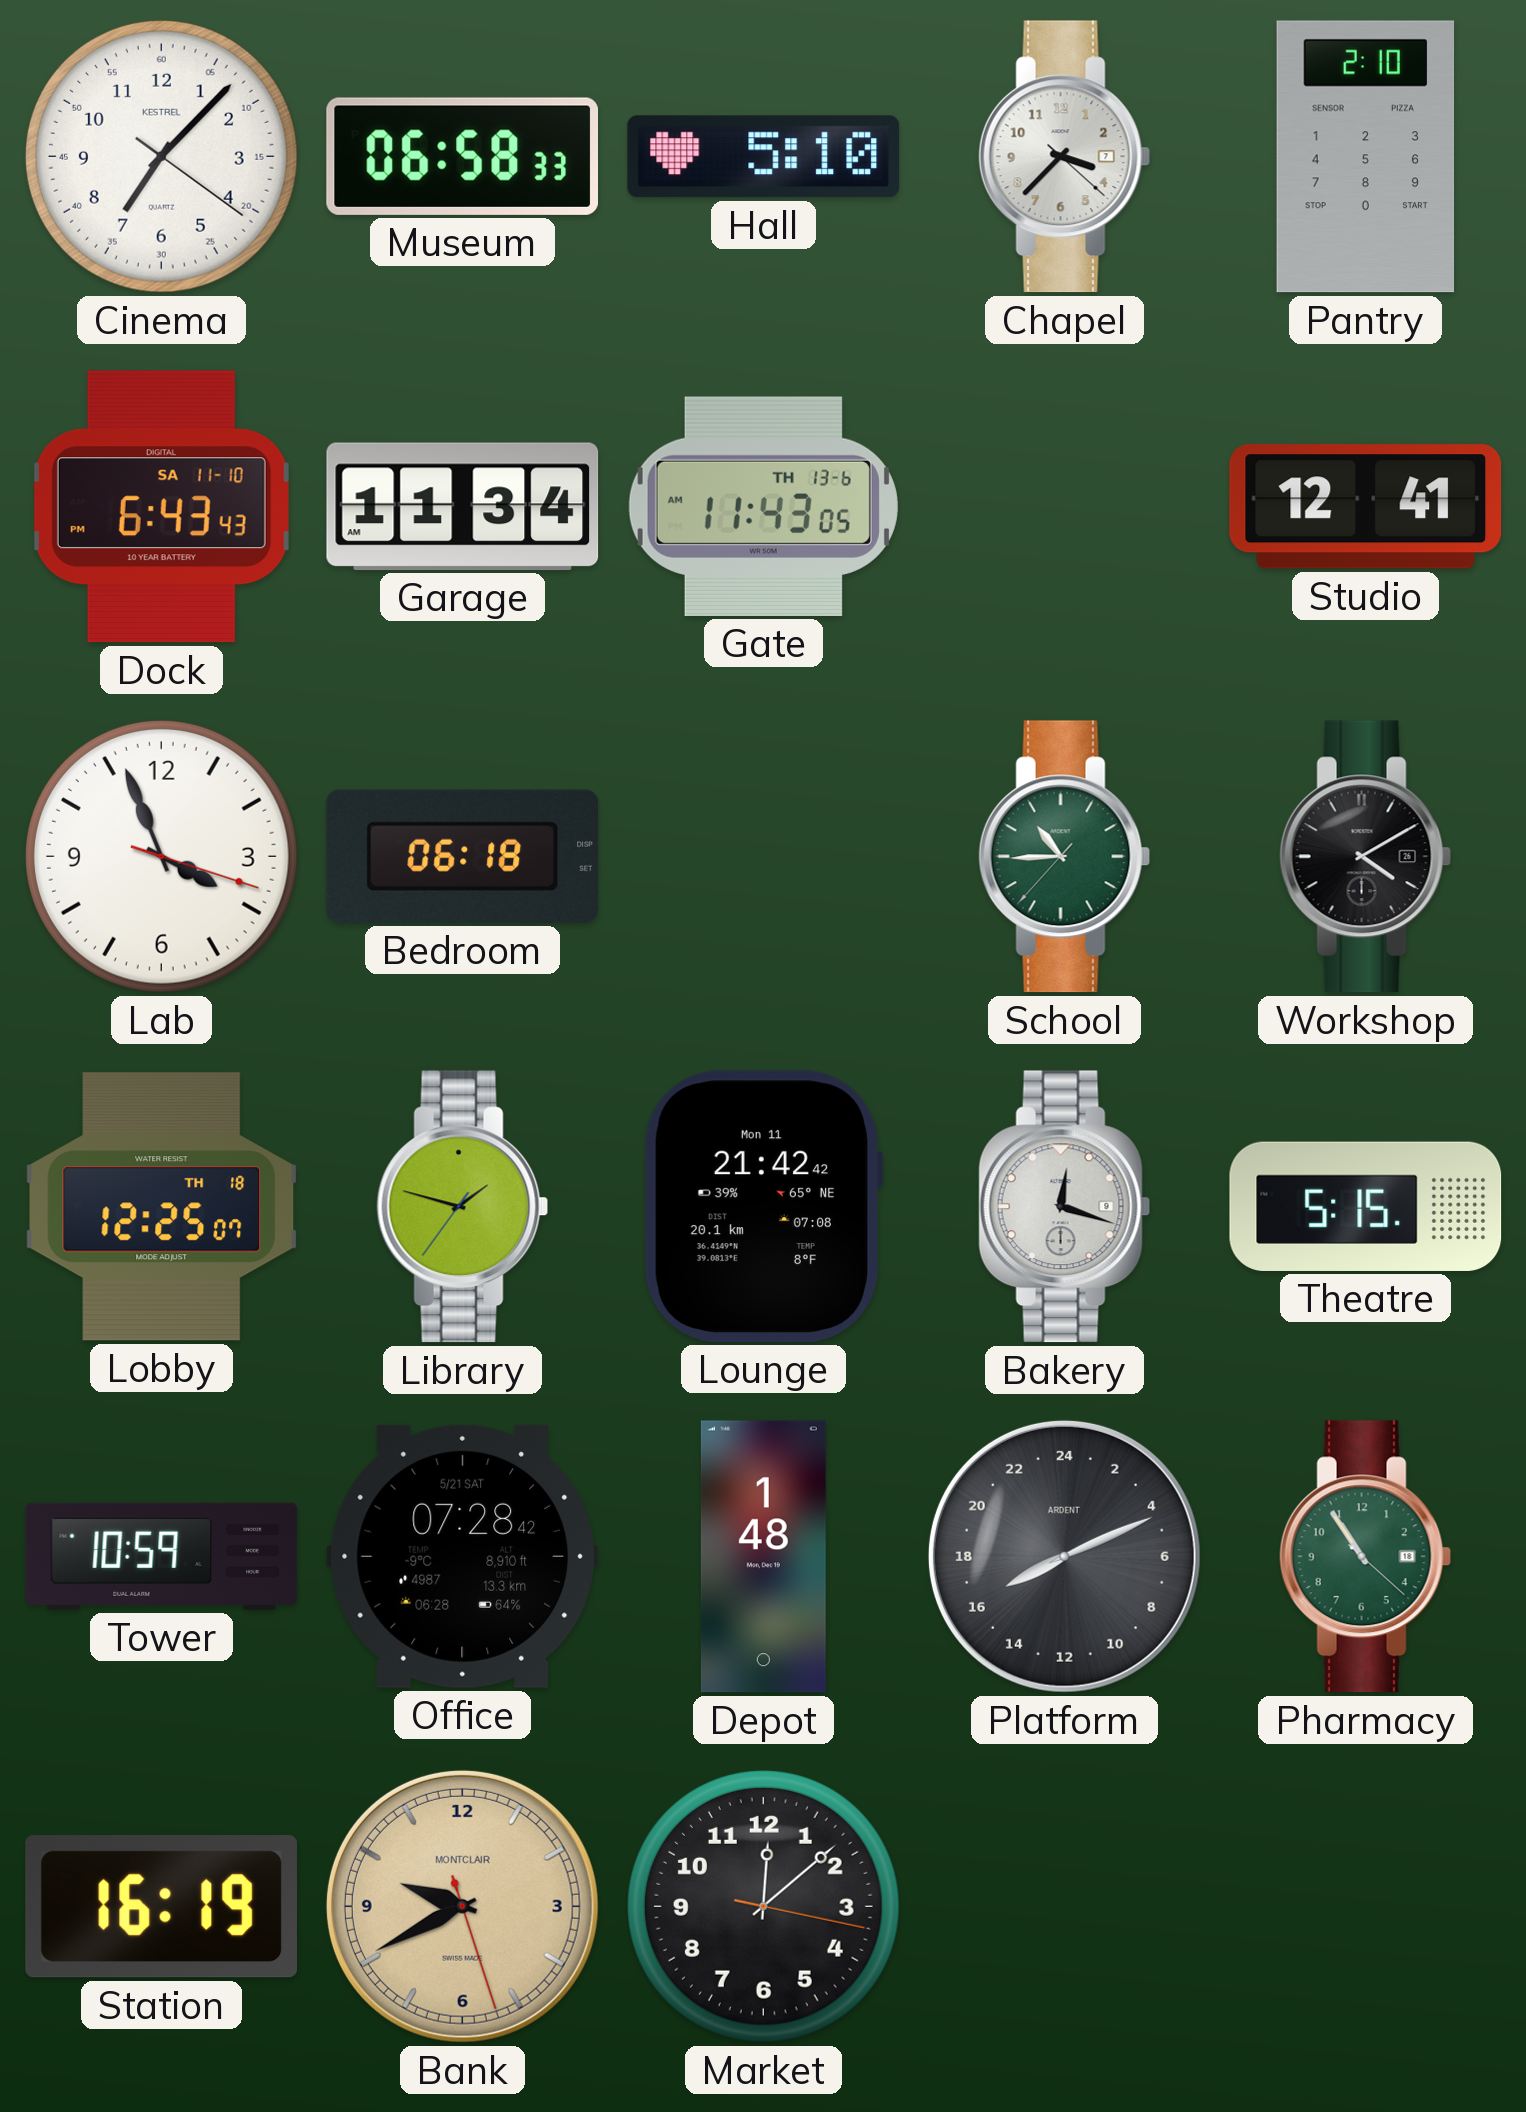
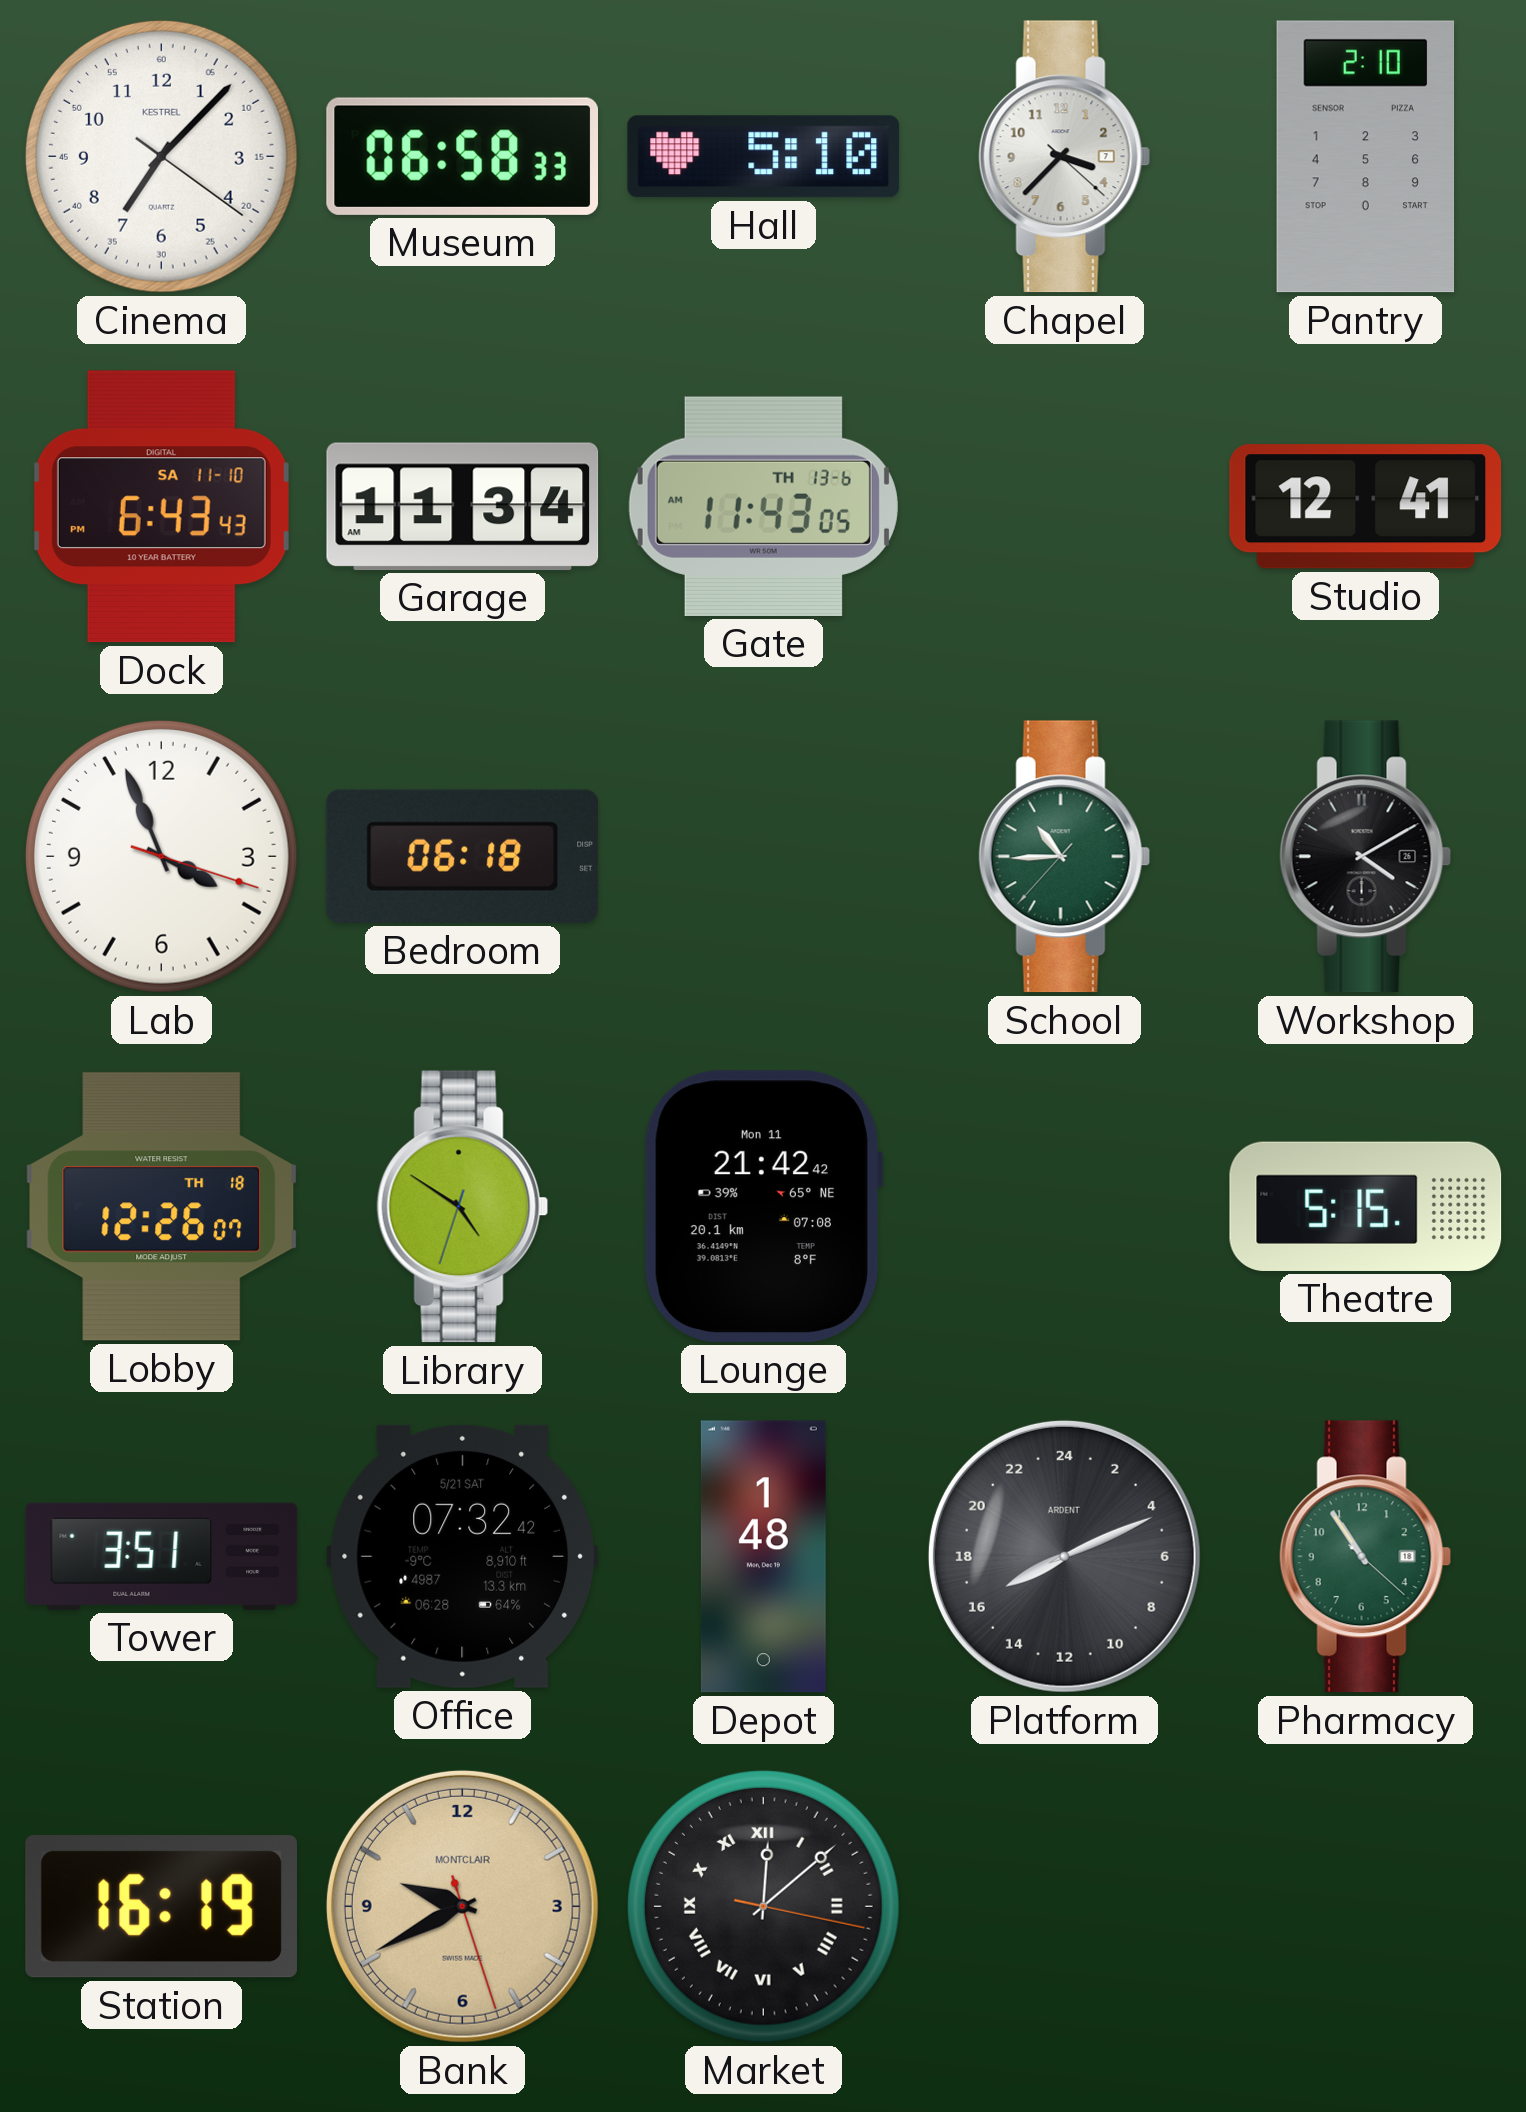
Lobby: 12:25 -> 12:26 (162, 1207)
Library: 1:47 -> 4:50 (463, 1207)
Bakery: 12:18 -> none (1065, 1207)
Tower: 10:59 -> 3:51 (162, 1556)
Office: 07:28 -> 07:32 (463, 1556)
Market numerals: Arabic -> Roman (763, 1906)
